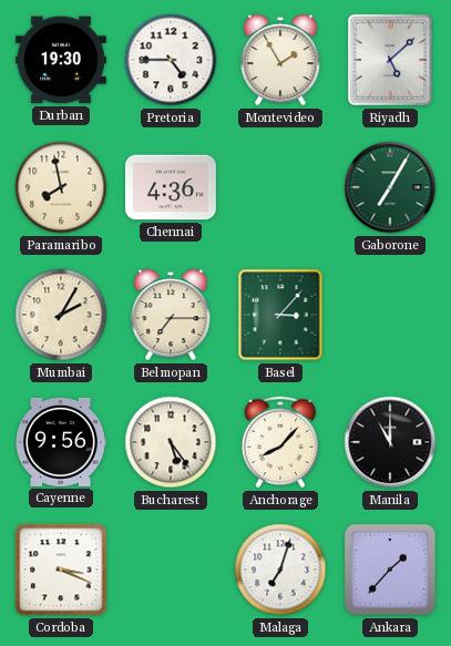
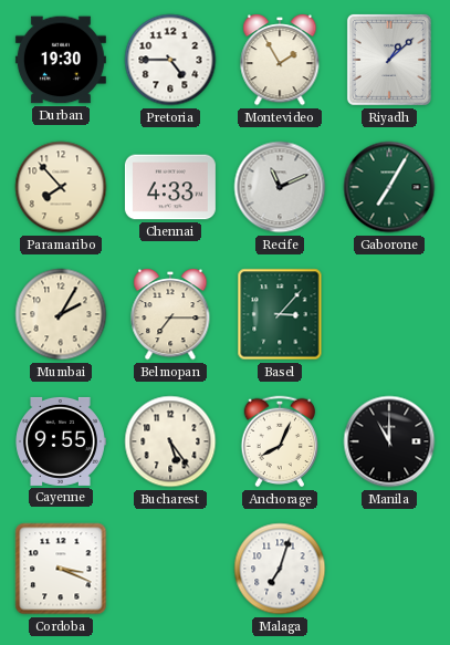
Riyadh: 5:08 -> 1:08 (389, 60)
Paramaribo: 7:58 -> 7:53 (61, 187)
Chennai: 4:36 -> 4:33 (170, 187)
Recife: none -> 11:11 (280, 187)
Cayenne: 9:56 -> 9:55 (61, 441)
Anchorage: 8:07 -> 8:04 (280, 441)
Ankara: 1:37 -> none (390, 570)
